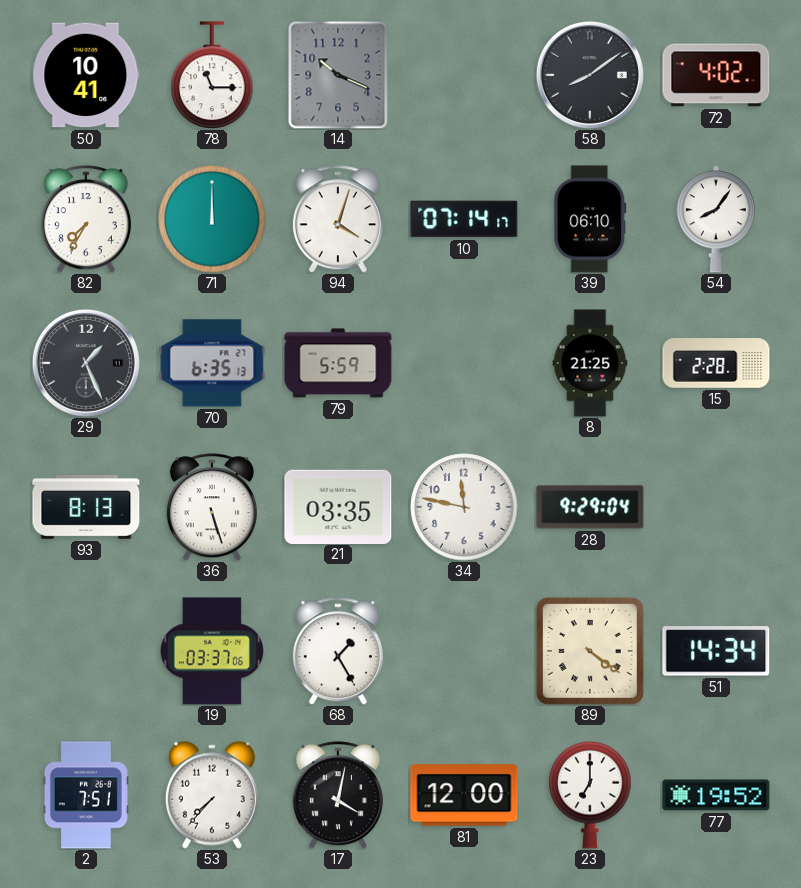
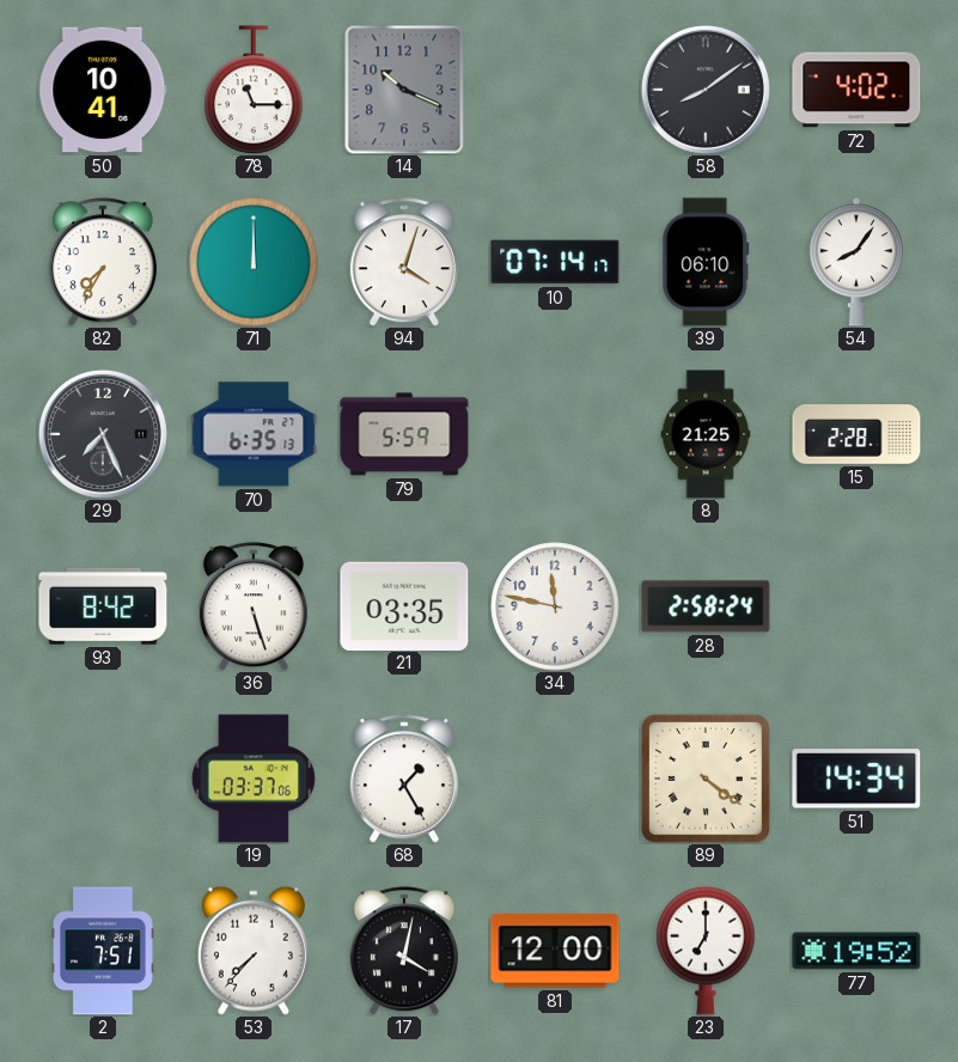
29: 1:26 -> 7:26 (103, 434)
93: 8:13 -> 8:42 (103, 606)
28: 9:29 -> 2:58 (706, 606)
